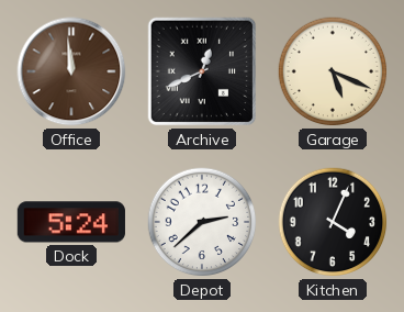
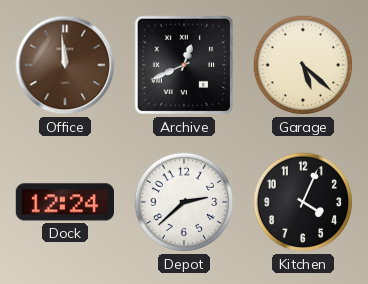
Garage: 5:19 -> 5:22 (303, 65)
Dock: 5:24 -> 12:24 (65, 202)
